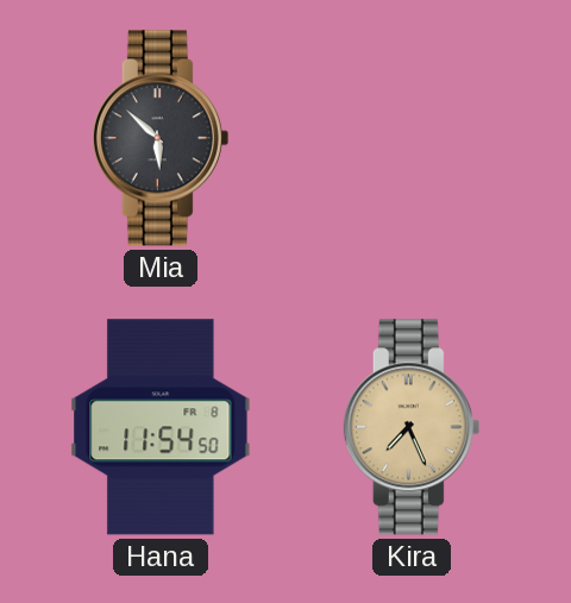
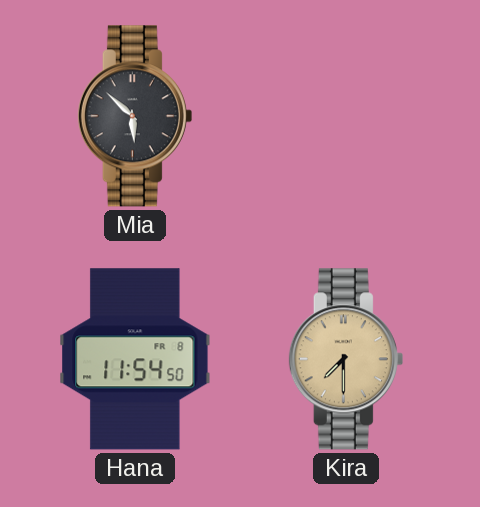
Kira: 7:26 -> 7:30 (346, 359)
